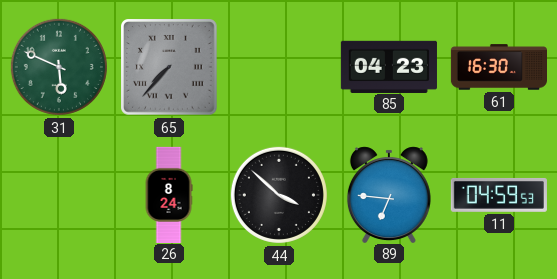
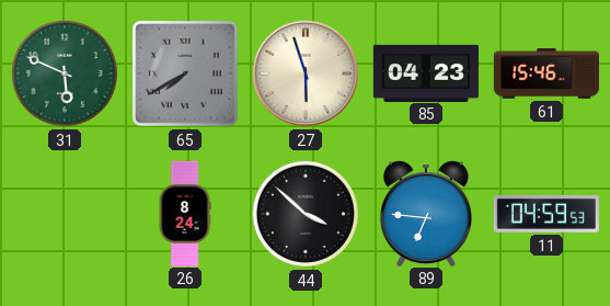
65: 7:37 -> 7:40 (185, 73)
27: none -> 5:57 (306, 73)
61: 16:30 -> 15:46 (545, 73)
